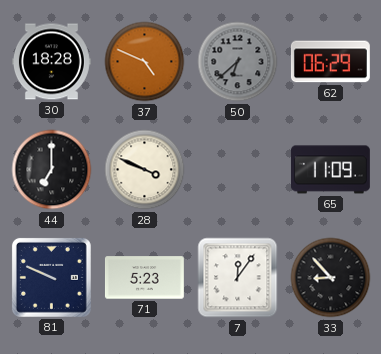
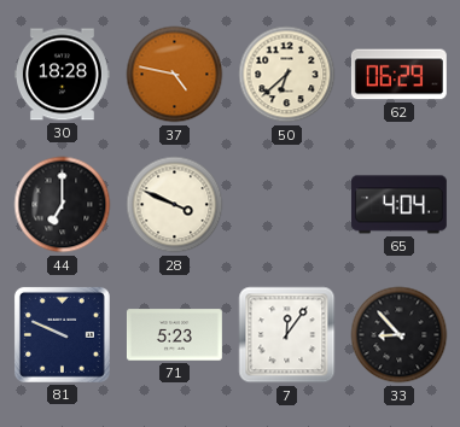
37: 4:49 -> 4:47 (175, 75)
50 dial: grey -> cream (287, 75)
65: 11:09 -> 4:04 (398, 205)
